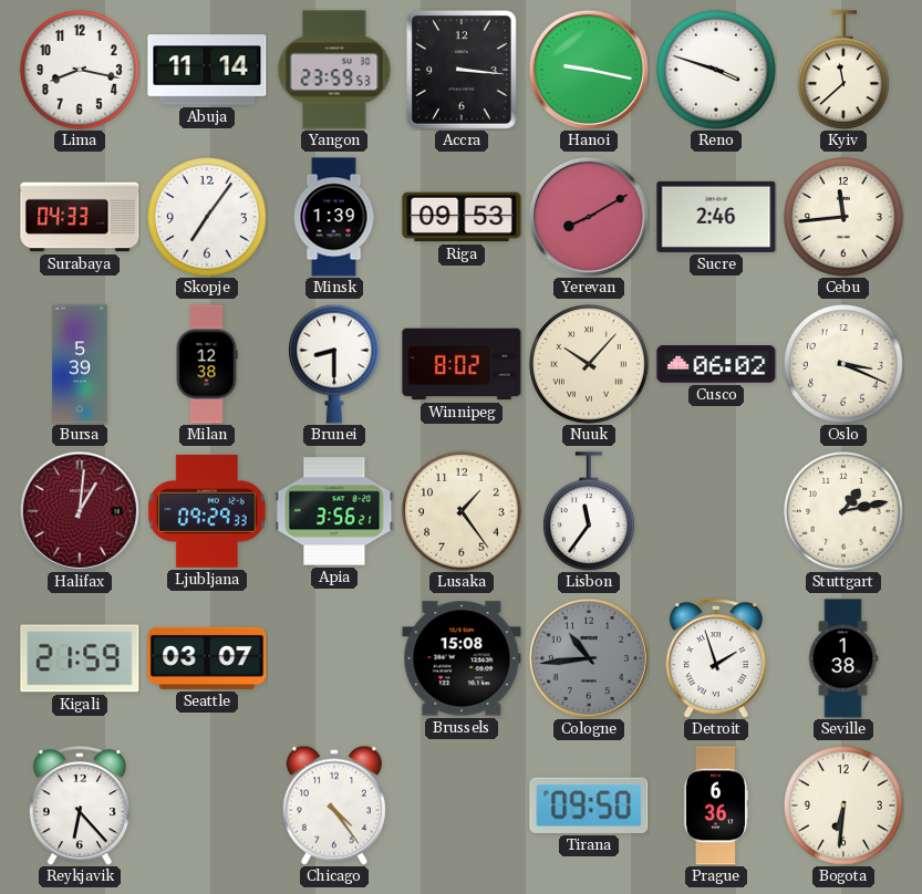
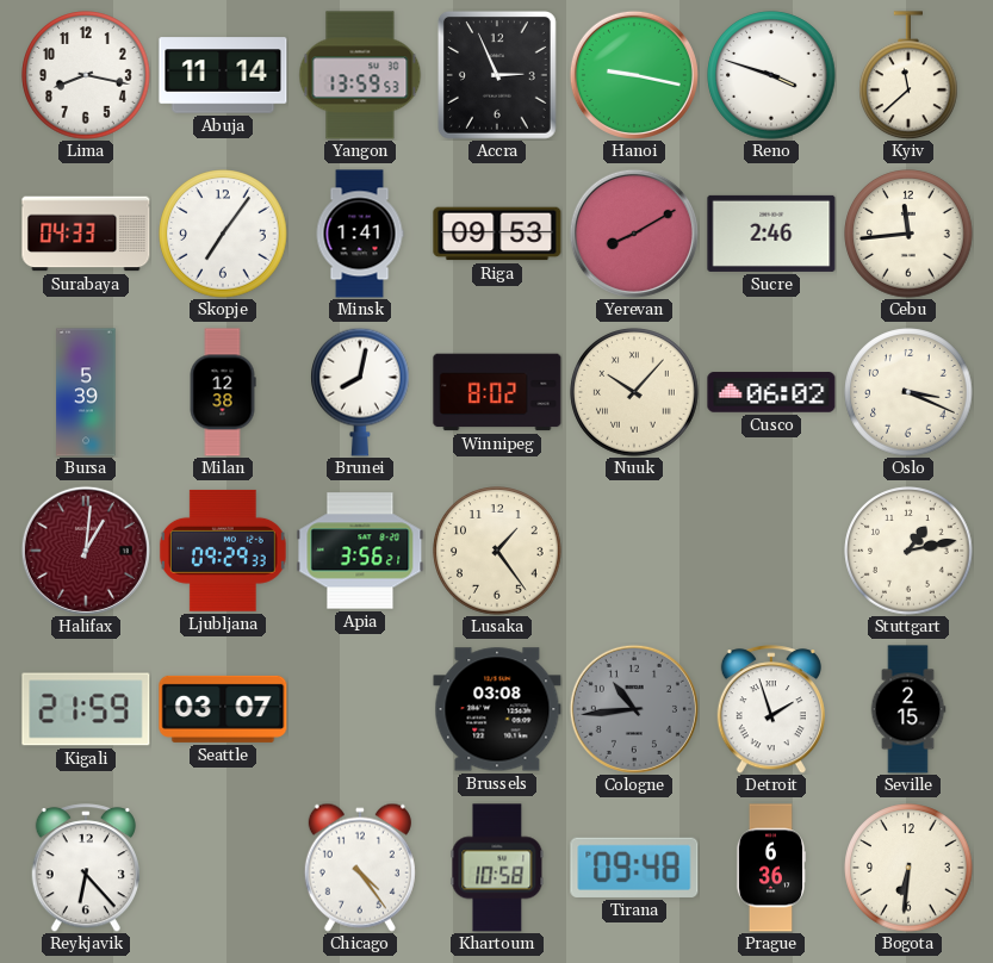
Yangon: 23:59 -> 13:59 (360, 75)
Accra: 3:16 -> 2:56 (497, 76)
Minsk: 1:39 -> 1:41 (360, 234)
Brunei: 8:30 -> 8:02 (361, 392)
Lisbon: 11:36 -> none (590, 511)
Brussels: 15:08 -> 03:08 (497, 709)
Seville: 1:38 -> 2:15 (908, 709)
Khartoum: none -> 10:58 (497, 868)
Tirana: 09:50 -> 09:48 (634, 868)
